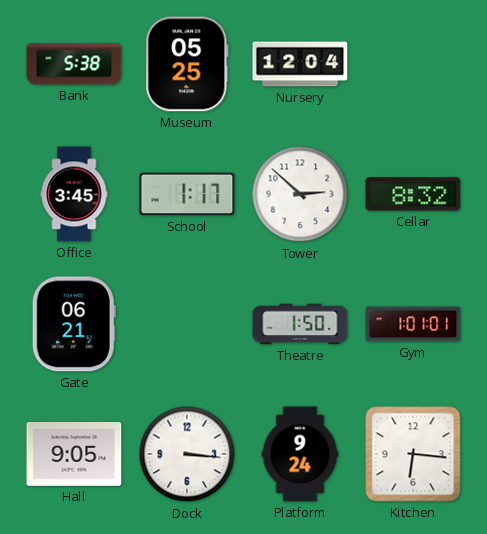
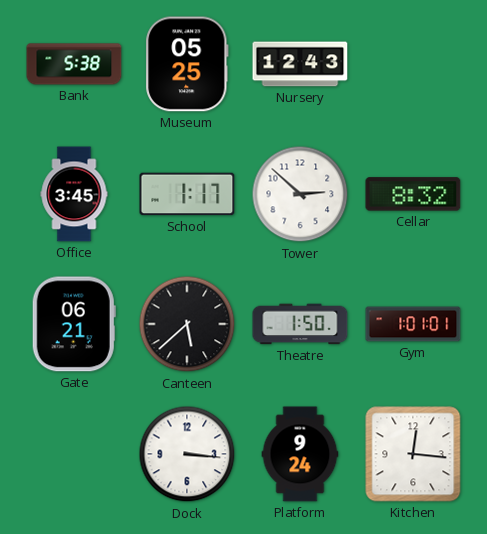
Nursery: 12:04 -> 12:43 (300, 64)
Canteen: none -> 5:38 (187, 324)
Hall: 9:05 -> none (74, 455)
Kitchen: 6:16 -> 12:16 (413, 454)
